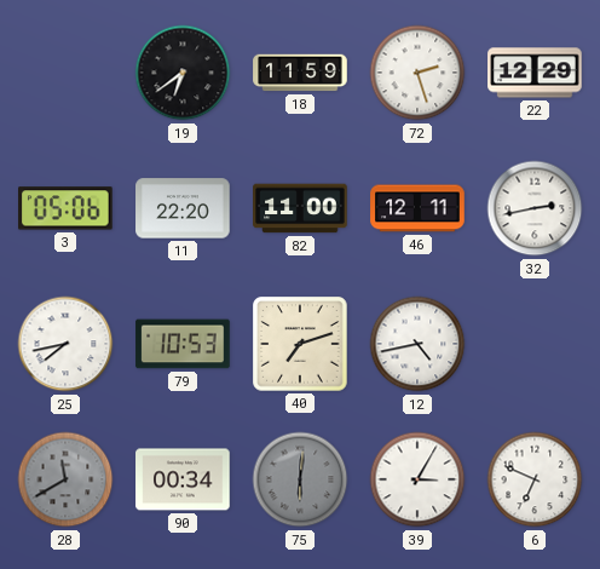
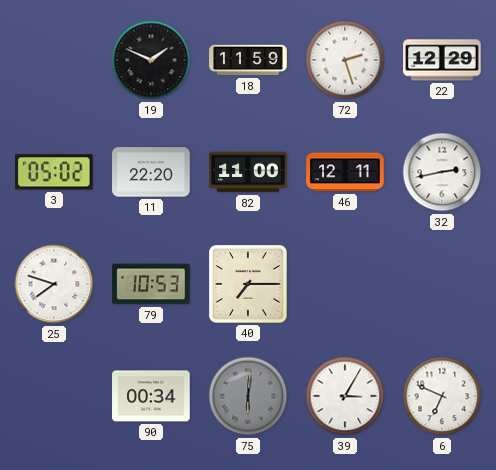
19: 6:39 -> 1:49 (151, 60)
3: 05:06 -> 05:02 (55, 172)
25: 7:43 -> 7:48 (54, 284)
40: 7:12 -> 7:15 (248, 284)
12: 4:43 -> none (417, 344)
28: 11:40 -> none (65, 479)
